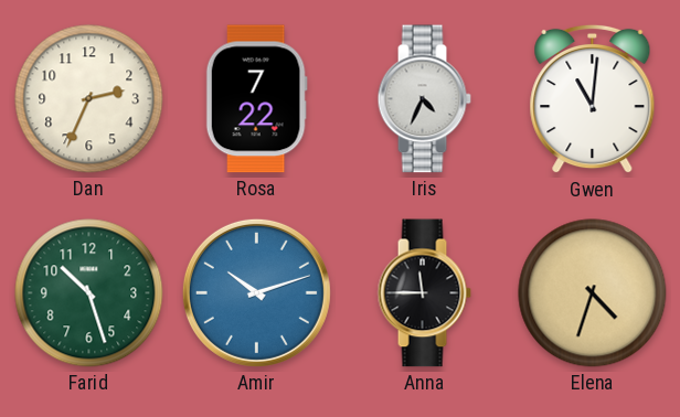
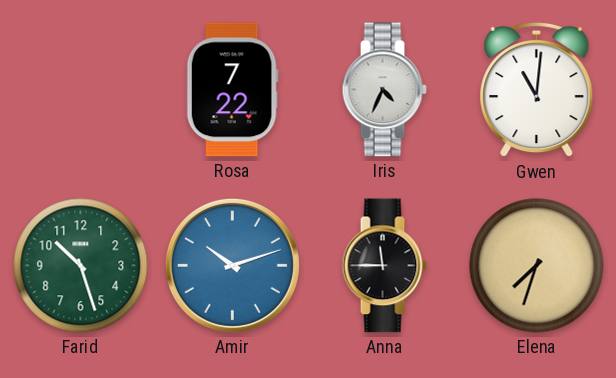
Dan: 2:34 -> none (89, 99)
Elena: 4:33 -> 7:33 (537, 266)
